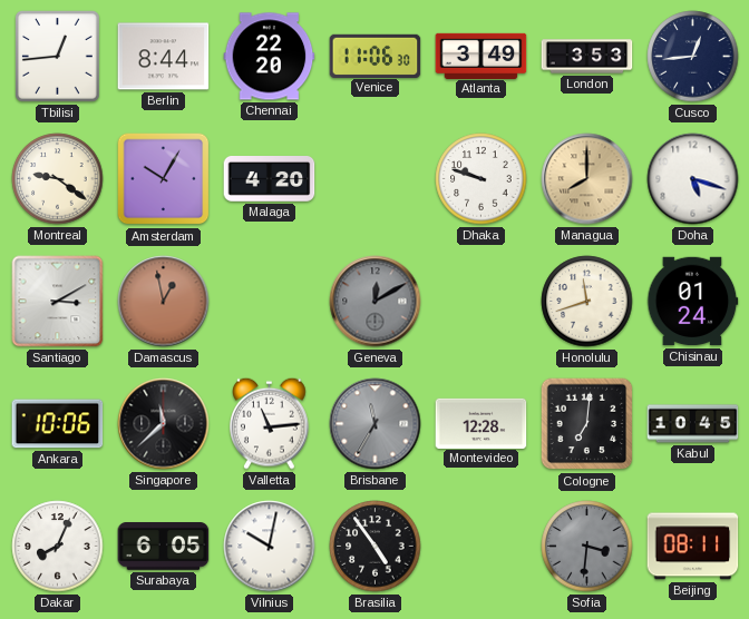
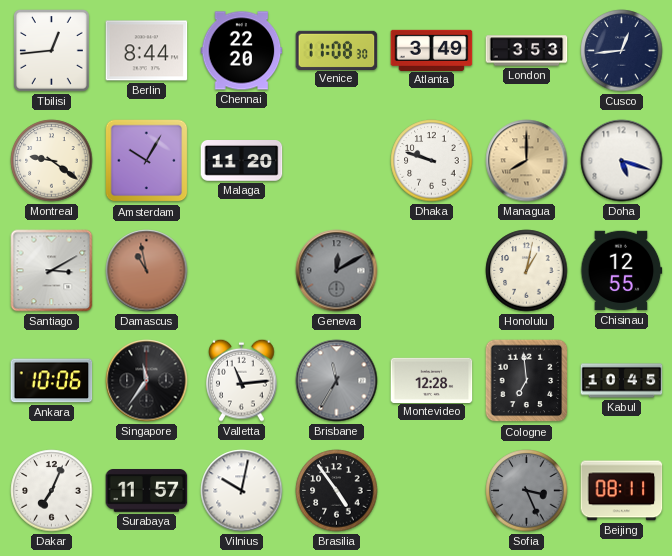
Venice: 11:06 -> 11:08 (337, 50)
Malaga: 4:20 -> 11:20 (242, 161)
Damascus: 12:58 -> 10:58 (147, 271)
Honolulu: 11:42 -> 1:02 (527, 271)
Chisinau: 01:24 -> 12:55 (622, 271)
Singapore: 11:38 -> 11:36 (147, 381)
Cologne: 7:01 -> 6:59 (527, 381)
Dakar: 8:04 -> 7:04 (52, 491)
Surabaya: 6:05 -> 11:57 (147, 491)
Sofia: 3:31 -> 3:26 (527, 491)
